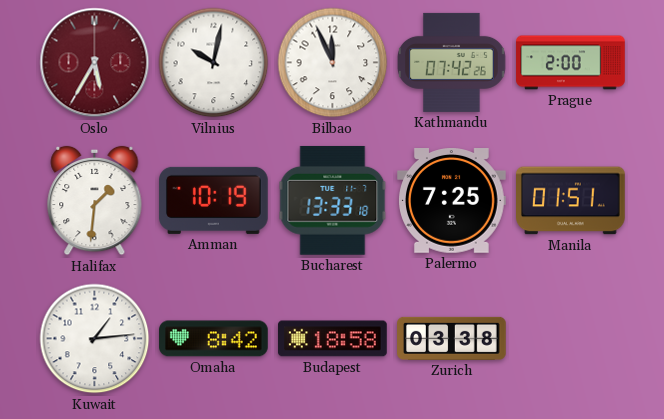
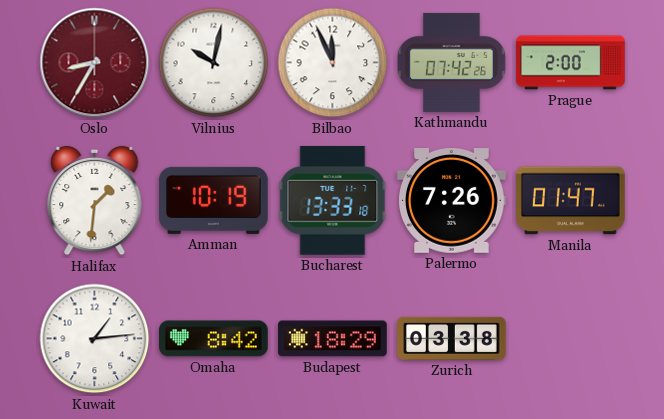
Oslo: 5:35 -> 8:35 (95, 63)
Palermo: 7:25 -> 7:26 (452, 201)
Manila: 01:51 -> 01:47 (571, 201)
Budapest: 18:58 -> 18:29 (333, 339)
